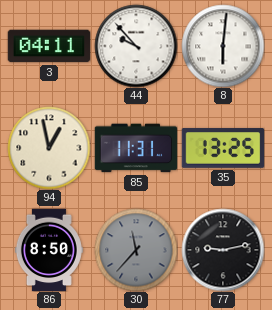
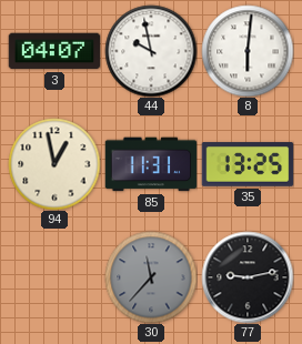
3: 04:11 -> 04:07 (54, 51)
44: 9:53 -> 9:58 (151, 51)
86: 8:50 -> none (49, 250)
